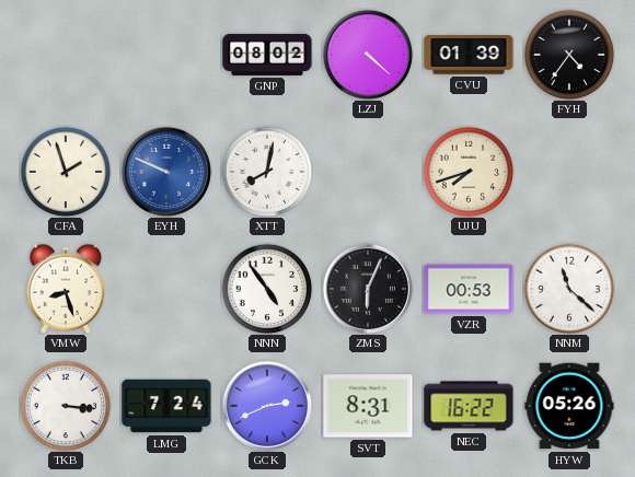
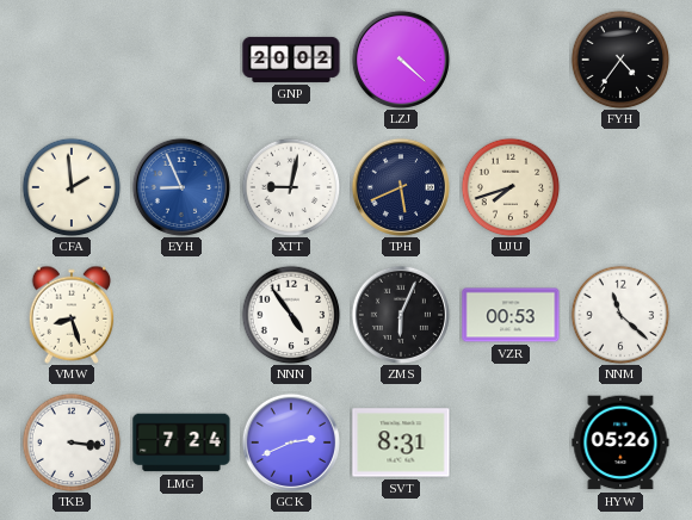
GNP: 08:02 -> 20:02 (291, 60)
CVU: 01:39 -> none (469, 55)
CFA: 1:57 -> 1:59 (72, 187)
EYH: 9:49 -> 8:56 (181, 187)
XTT: 8:02 -> 9:02 (291, 187)
TPH: none -> 5:41 (401, 187)
NEC: 16:22 -> none (469, 406)
